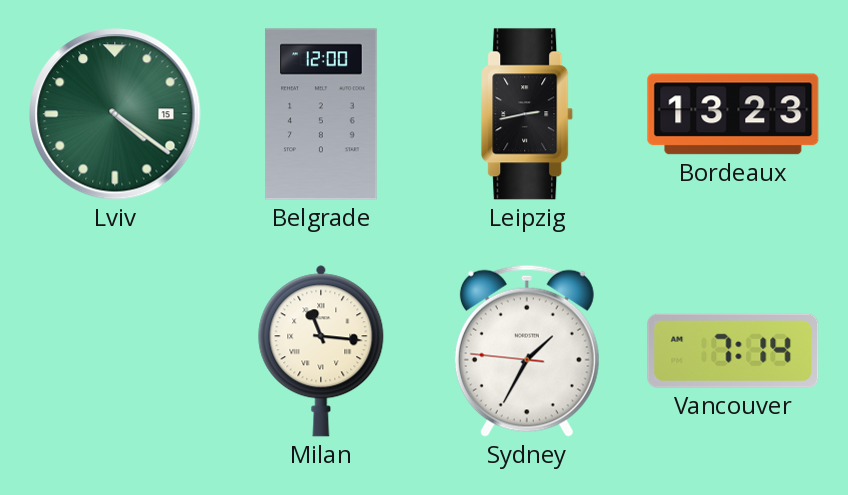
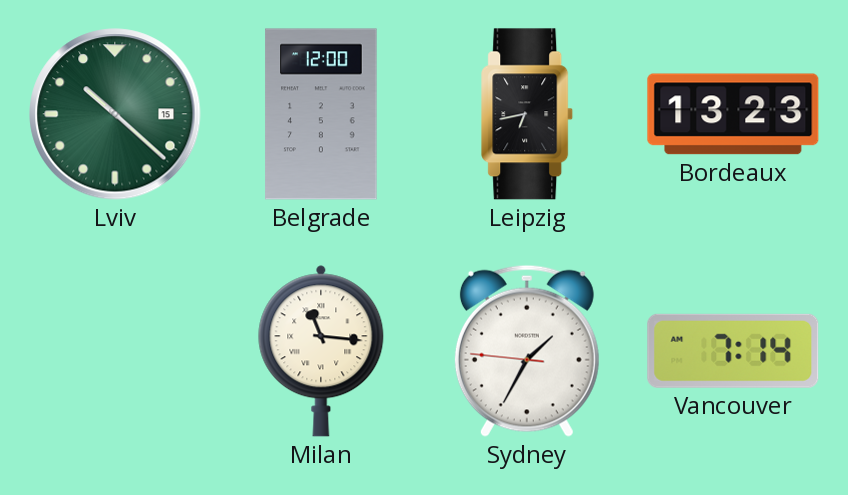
Lviv: 4:21 -> 10:22 (115, 114)
Leipzig: 2:43 -> 6:43 (528, 114)
